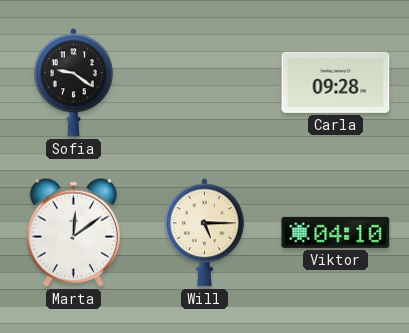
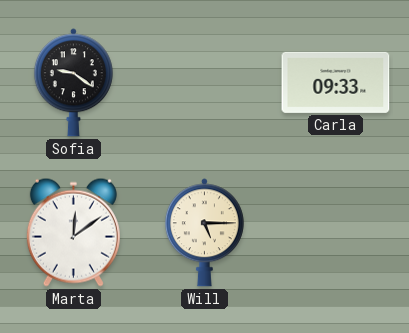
Carla: 09:28 -> 09:33 (336, 82)
Viktor: 04:10 -> none (336, 232)
